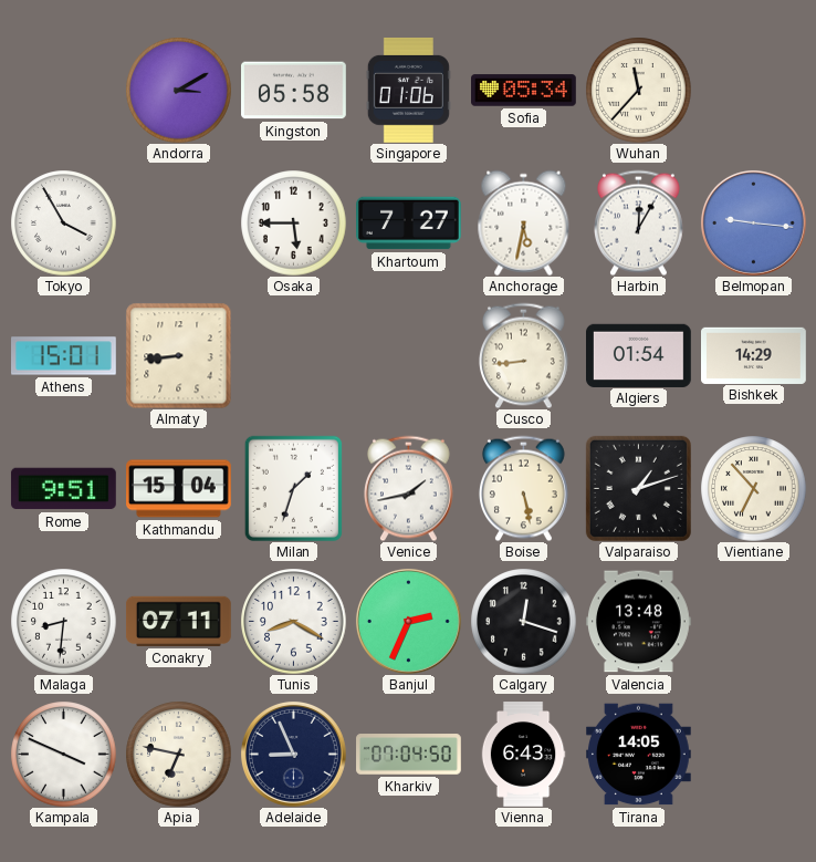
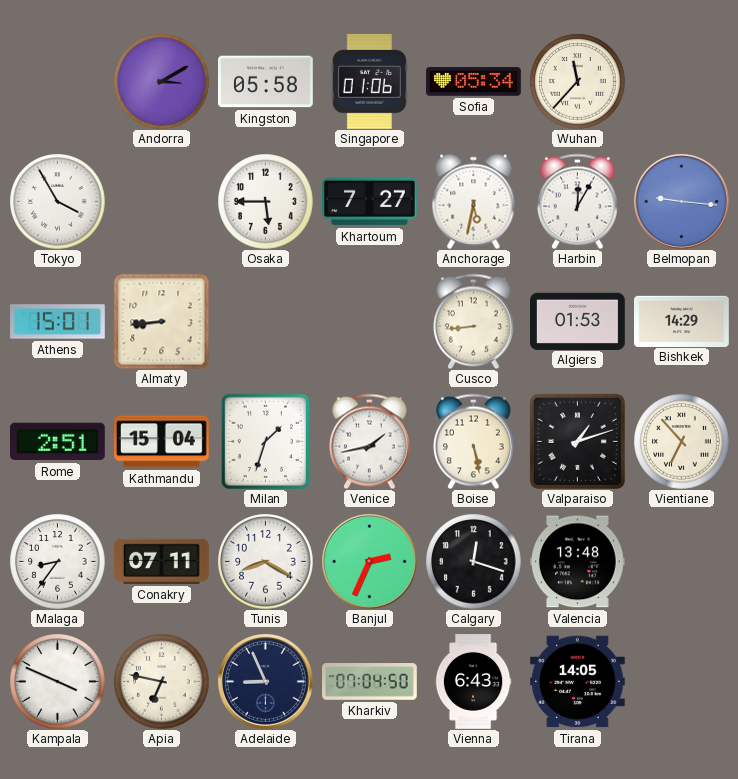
Algiers: 01:54 -> 01:53 (578, 321)
Rome: 9:51 -> 2:51 (57, 442)
Malaga: 8:31 -> 8:36 (57, 561)
